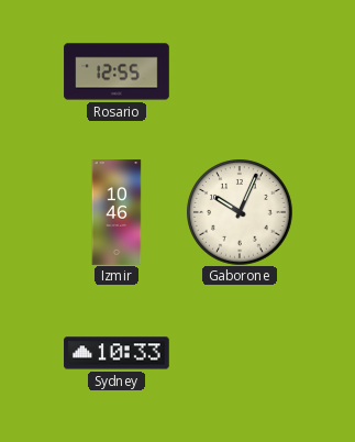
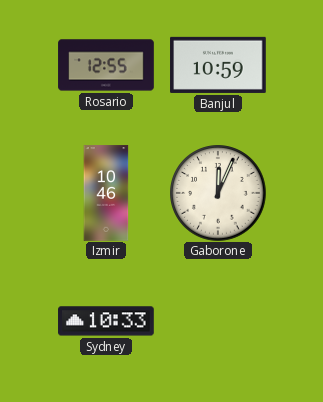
Banjul: none -> 10:59 (218, 65)
Gaborone: 10:04 -> 12:04 (218, 193)
